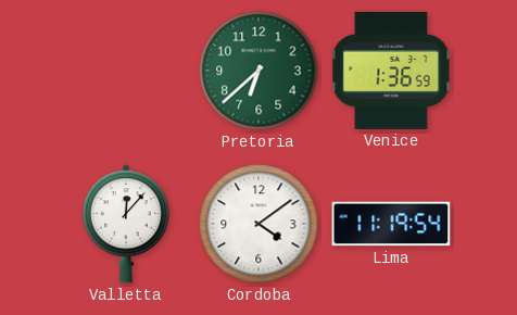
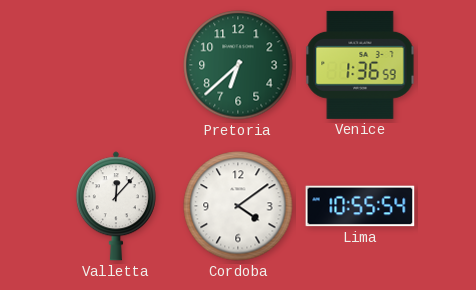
Lima: 11:19 -> 10:55 (360, 206)
